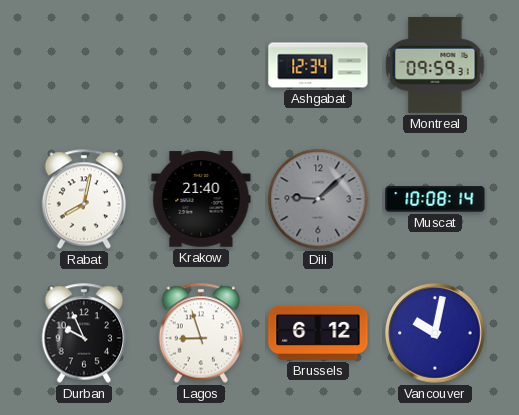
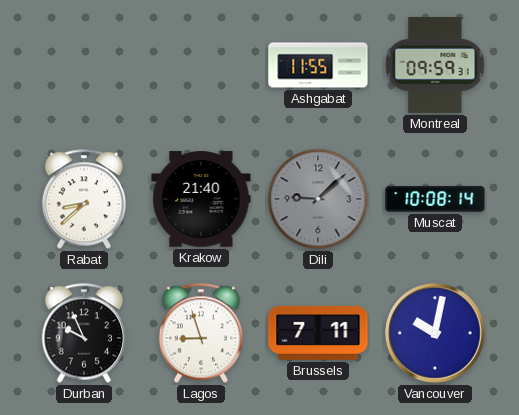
Ashgabat: 12:34 -> 11:55 (318, 65)
Rabat: 8:02 -> 8:38 (84, 199)
Brussels: 6:12 -> 7:11 (318, 333)
